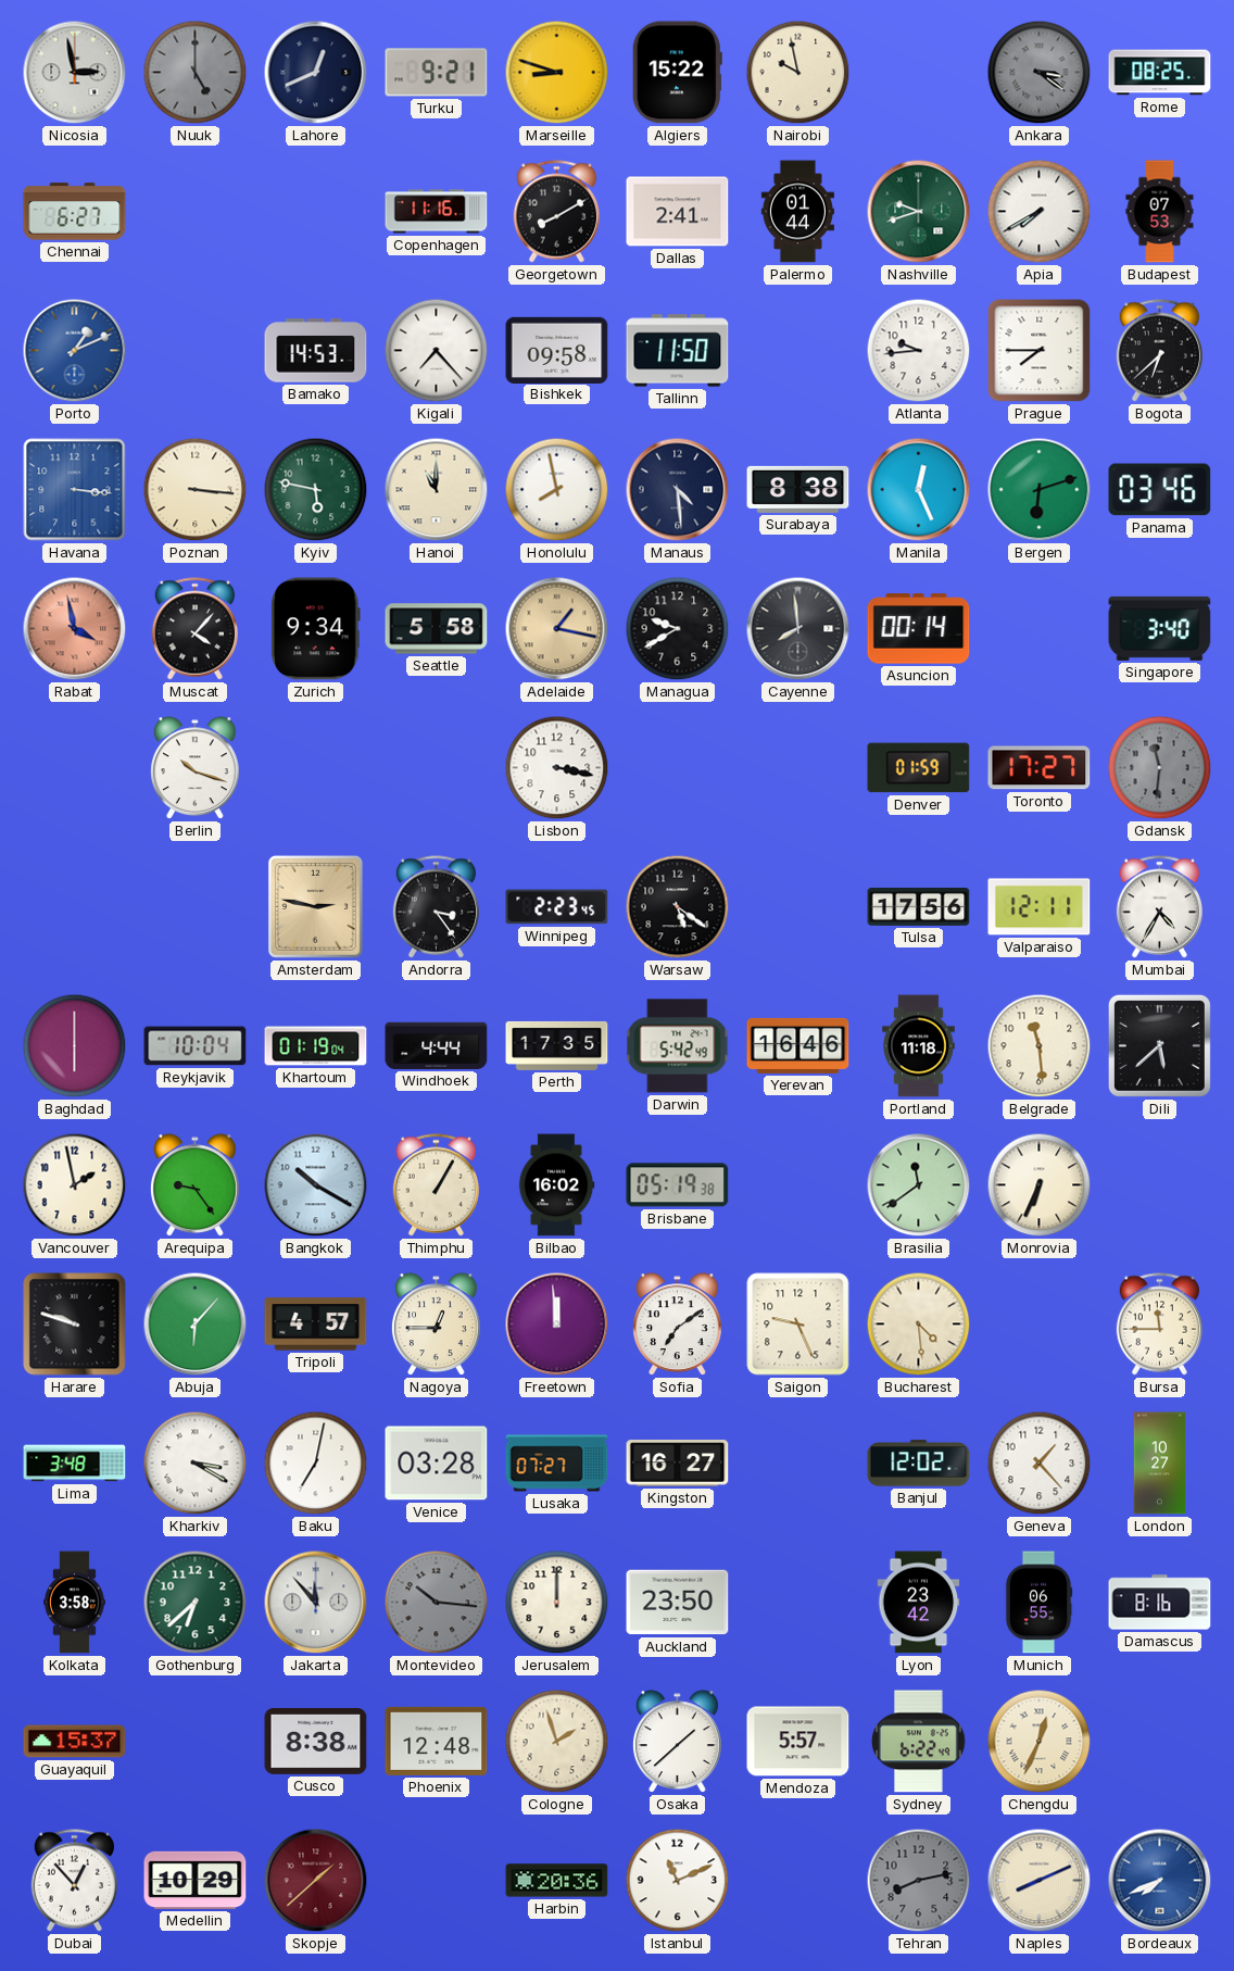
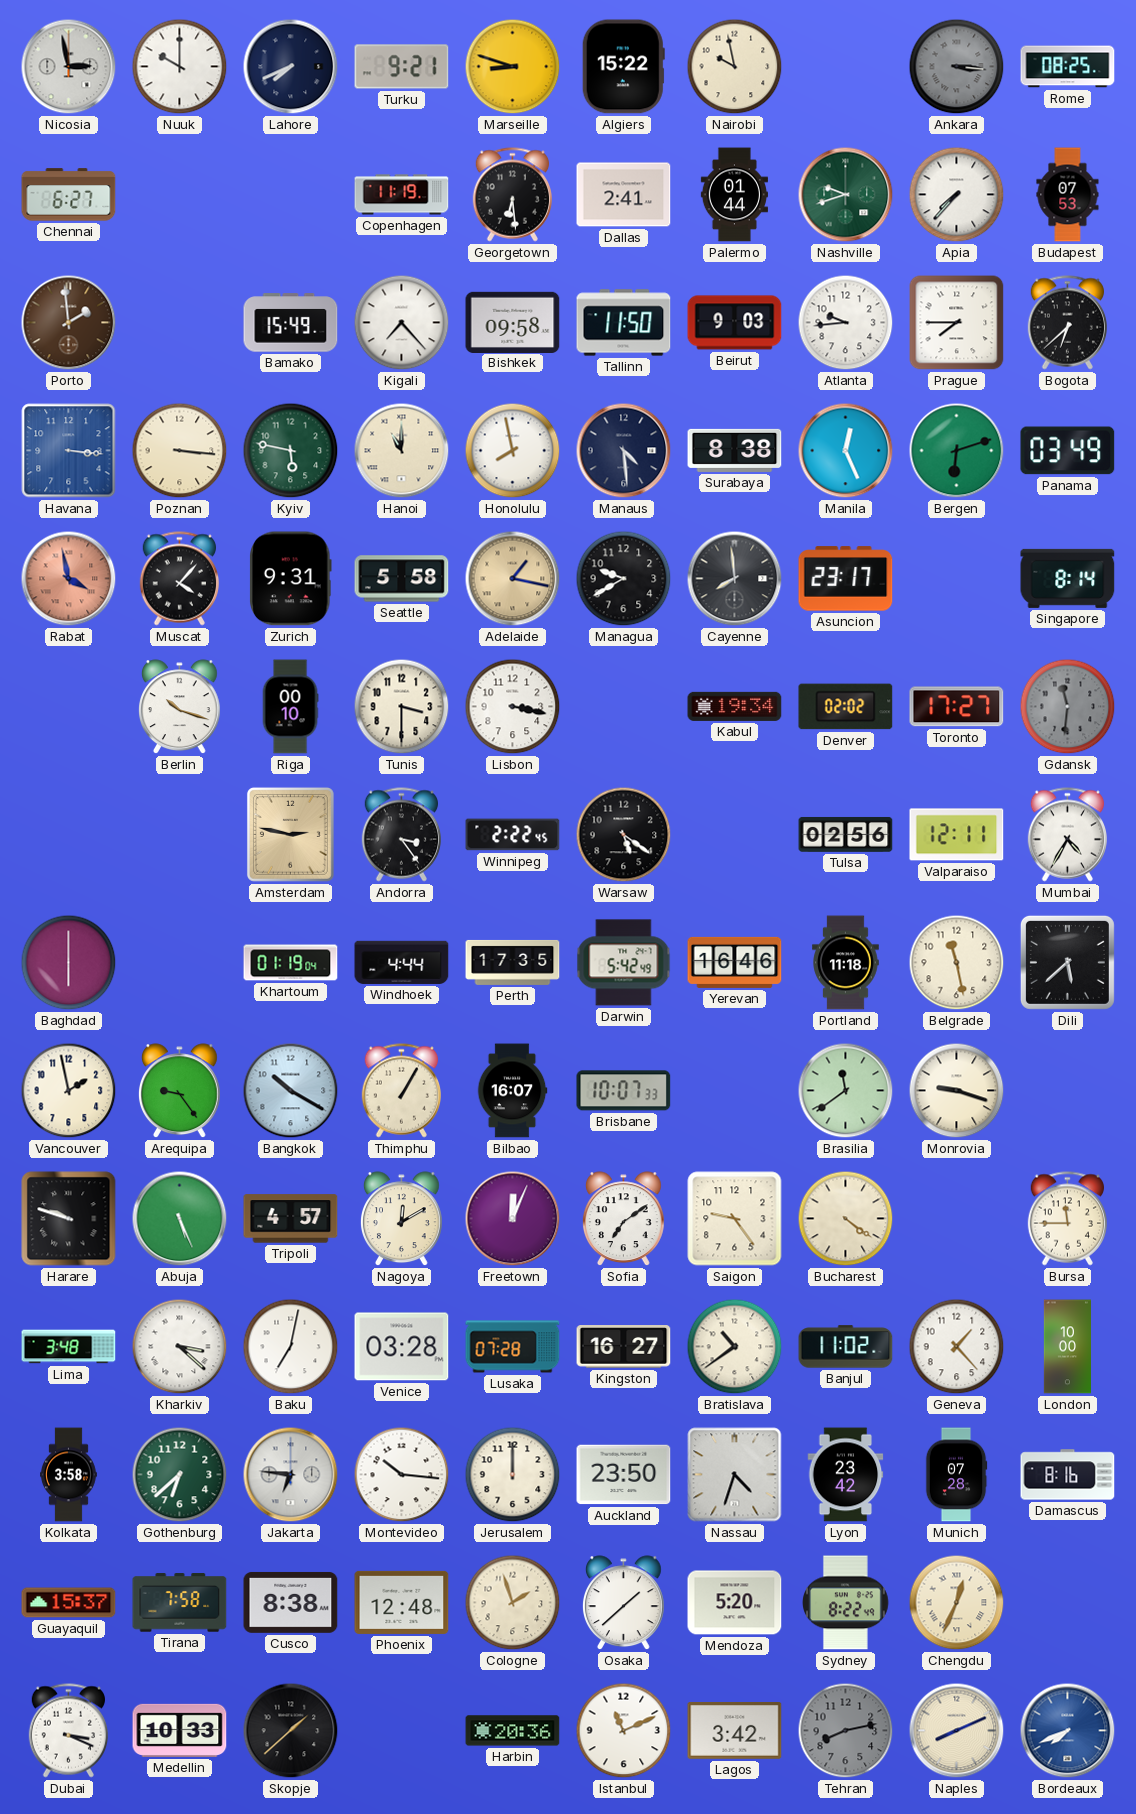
Nuuk: 5:00 -> 10:00 (180, 67)
Nuuk dial: grey -> white (180, 67)
Lahore: 12:41 -> 7:41 (291, 67)
Ankara: 3:21 -> 3:16 (957, 67)
Copenhagen: 11:16 -> 11:19 (402, 195)
Georgetown: 8:10 -> 6:29 (512, 195)
Apia: 7:40 -> 7:37 (957, 195)
Porto: 1:11 -> 1:59 (69, 323)
Porto dial: blue -> brown (69, 323)
Bamako: 14:53 -> 15:49 (291, 323)
Beirut: none -> 9:03 (735, 323)
Panama: 03:46 -> 03:49 (1068, 451)
Zurich: 9:34 -> 9:31 (291, 579)
Asuncion: 00:14 -> 23:17 (846, 579)
Singapore: 3:40 -> 8:14 (1068, 578)
Riga: none -> 00:10 (290, 707)
Tunis: none -> 3:30 (402, 707)
Kabul: none -> 19:34 (735, 706)
Denver: 01:59 -> 02:02 (846, 707)
Winnipeg: 2:23 -> 2:22 (513, 835)
Tulsa: 17:56 -> 02:56 (846, 834)
Reykjavik: 10:04 -> none (196, 1046)
Belgrade: 11:29 -> 11:28 (957, 963)
Bilbao: 16:02 -> 16:07 (512, 1091)
Brisbane: 05:19 -> 10:07 (624, 1091)
Monrovia: 6:34 -> 9:18 (957, 1091)
Abuja: 6:07 -> 5:26 (180, 1219)
Nagoya: 12:45 -> 12:10 (401, 1219)
Freetown: 11:59 -> 12:04 (513, 1219)
Saigon: 9:26 -> 9:24 (735, 1219)
Bucharest: 4:29 -> 4:21 (846, 1219)
Kharkiv: 3:20 -> 3:22 (180, 1347)
Lusaka: 07:27 -> 07:28 (513, 1347)
Bratislava: none -> 10:39 (735, 1347)
Banjul: 12:02 -> 11:02 (846, 1347)
London: 10:27 -> 10:00 (1067, 1347)
Jakarta: 11:53 -> 6:46 (291, 1475)
Montevideo dial: grey -> white (402, 1475)
Nassau: none -> 4:33 (735, 1475)
Munich: 06:55 -> 07:28 (956, 1475)
Tirana: none -> 7:58 (180, 1603)
Mendoza: 5:57 -> 5:20 (735, 1603)
Sydney: 6:22 -> 8:22 (846, 1603)
Dubai: 12:53 -> 3:19 (68, 1731)
Medellin: 10:29 -> 10:33 (180, 1730)
Skopje dial: burgundy -> black (291, 1731)
Lagos: none -> 3:42 (735, 1731)
